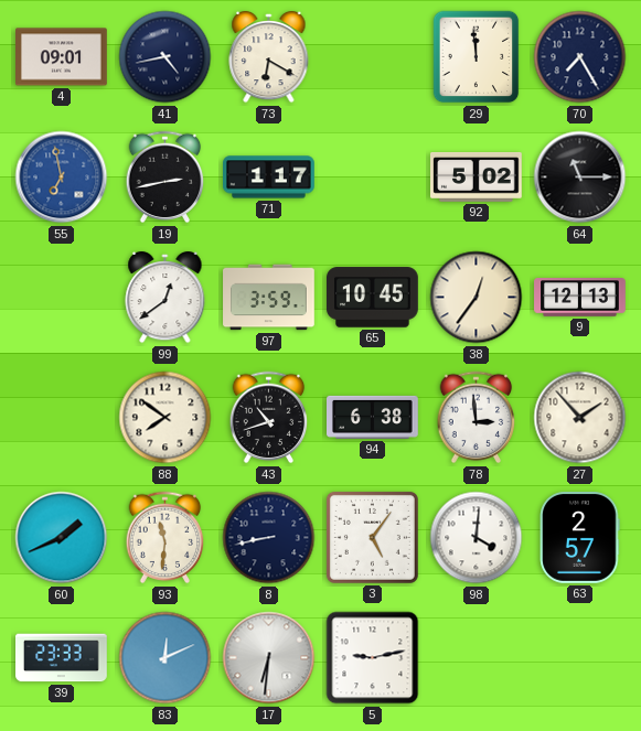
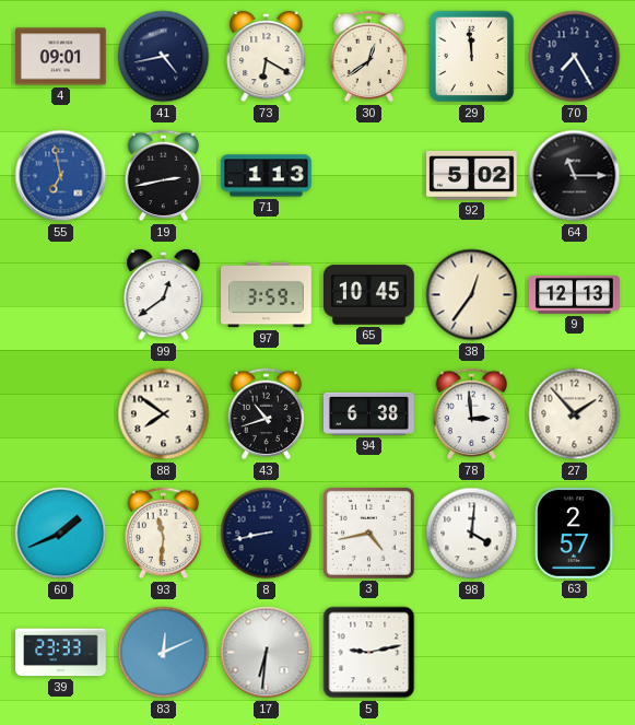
30: none -> 12:39 (369, 57)
71: 1:17 -> 1:13 (267, 176)
3: 5:06 -> 4:43 (368, 533)
